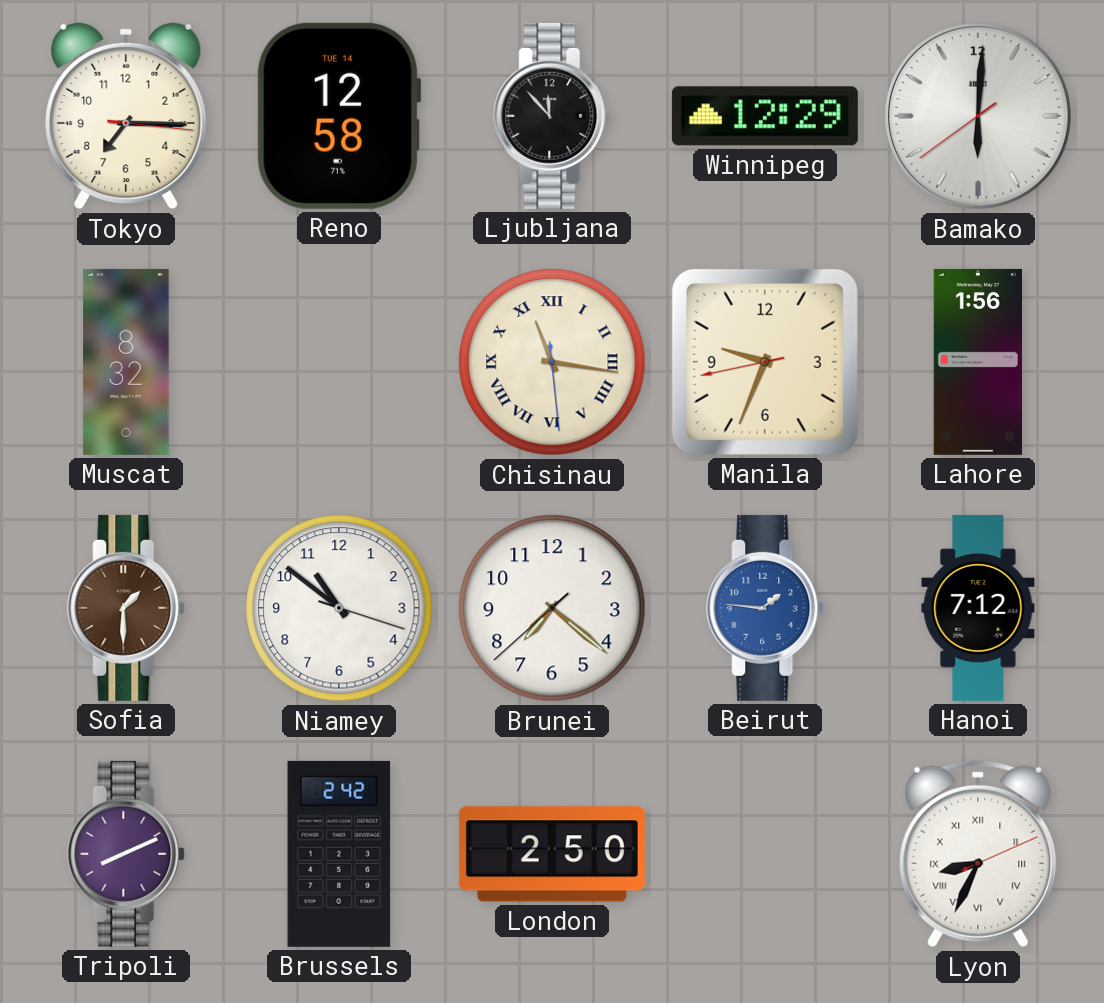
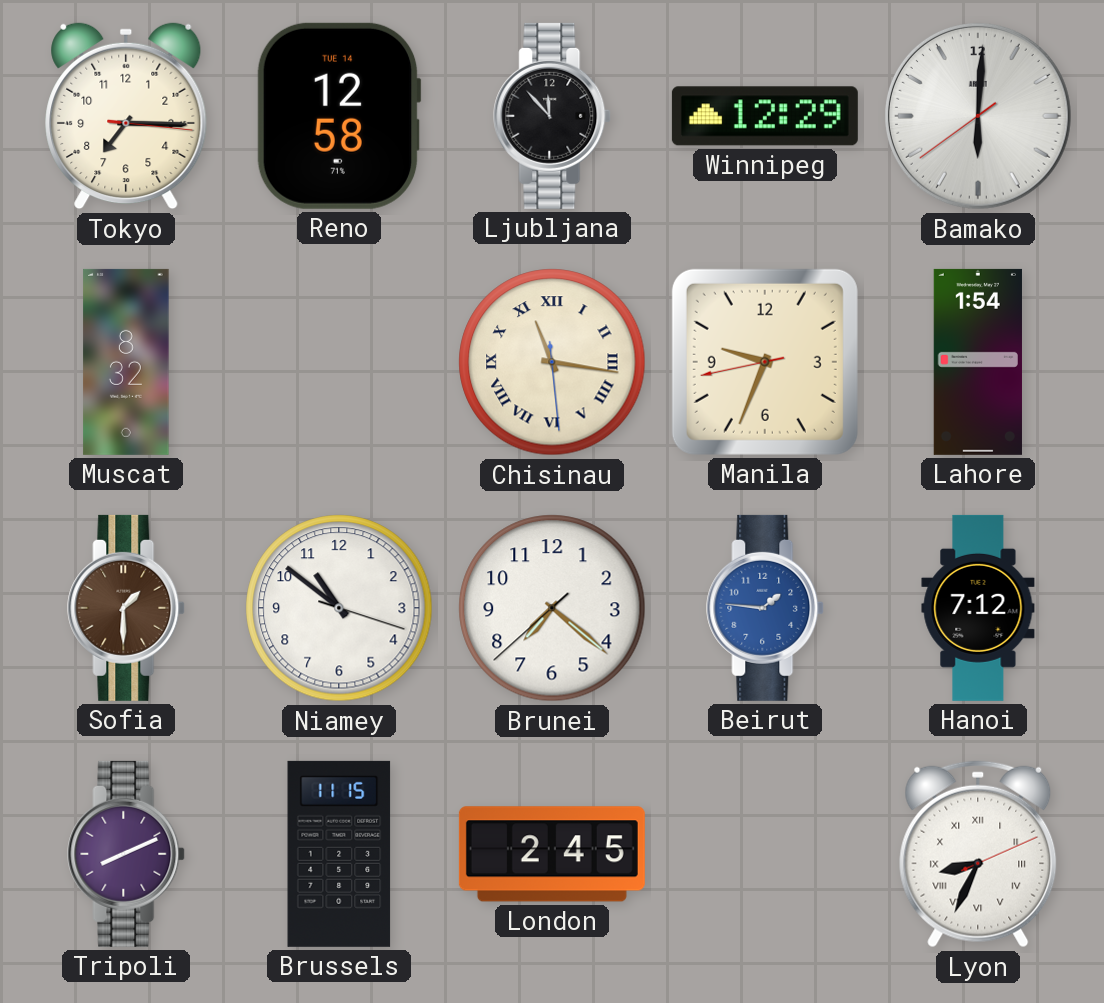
Lahore: 1:56 -> 1:54 (978, 362)
Brussels: 2:42 -> 11:15 (339, 854)
London: 2:50 -> 2:45 (552, 854)
